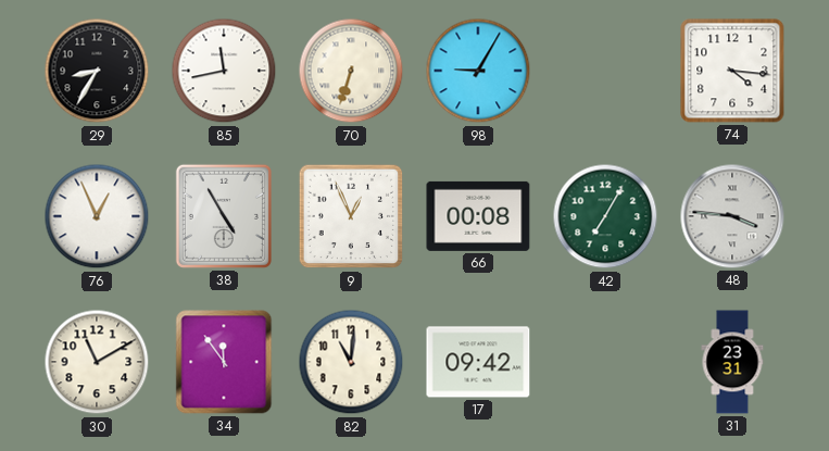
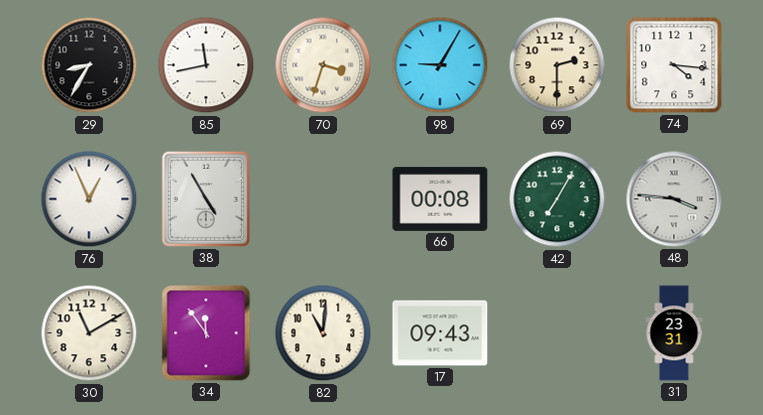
70: 6:33 -> 3:33 (323, 65)
69: none -> 2:30 (557, 65)
9: 12:56 -> none (351, 216)
17: 09:42 -> 09:43 (440, 333)
